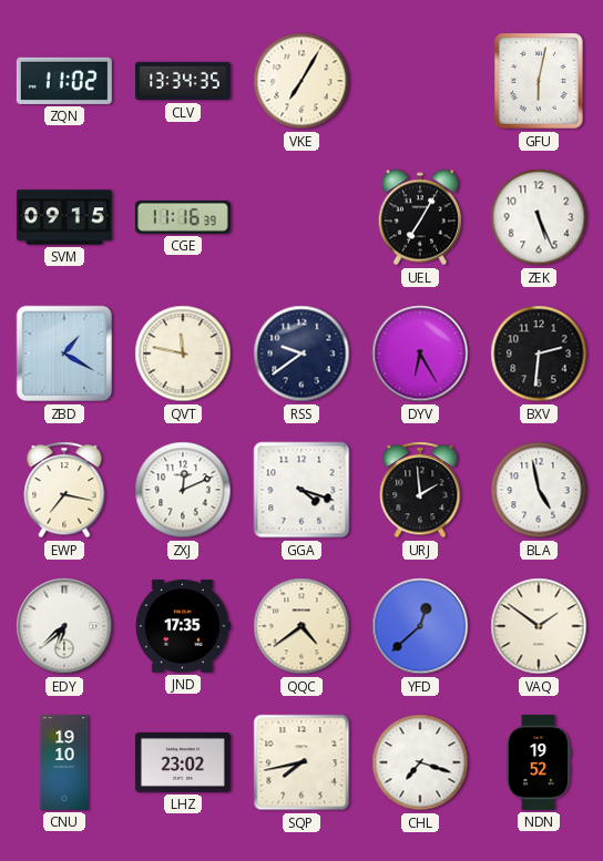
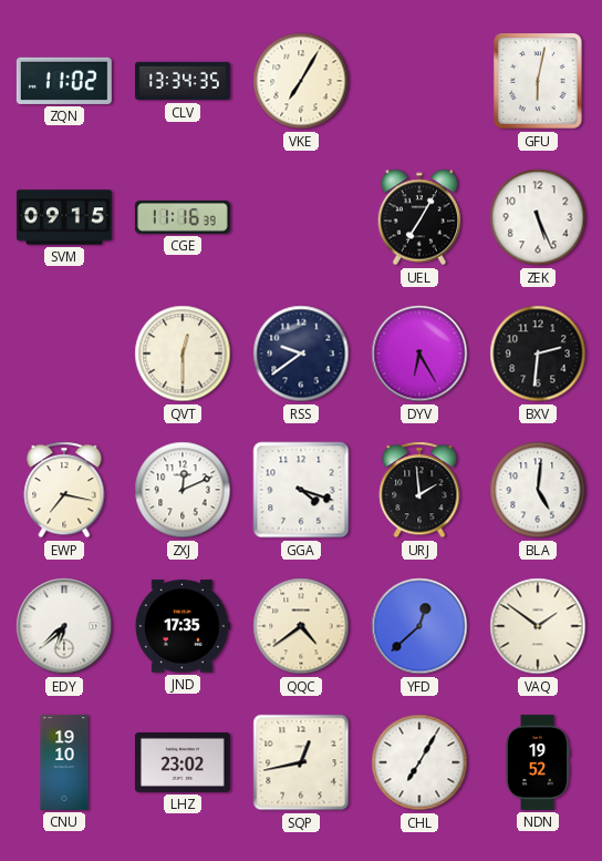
ZBD: 1:20 -> none (64, 353)
QVT: 11:47 -> 12:30 (183, 353)
BLA: 4:58 -> 5:01 (538, 490)
SQP: 7:43 -> 12:43 (301, 762)
CHL: 7:18 -> 7:05 (419, 762)
